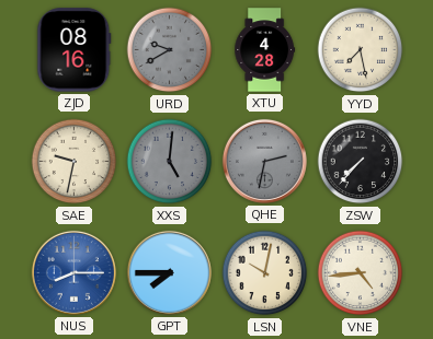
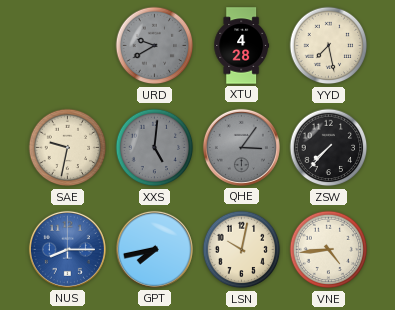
ZJD: 08:16 -> none (75, 50)
QHE: 2:32 -> 3:06 (241, 147)
GPT: 7:45 -> 7:43 (154, 249)
